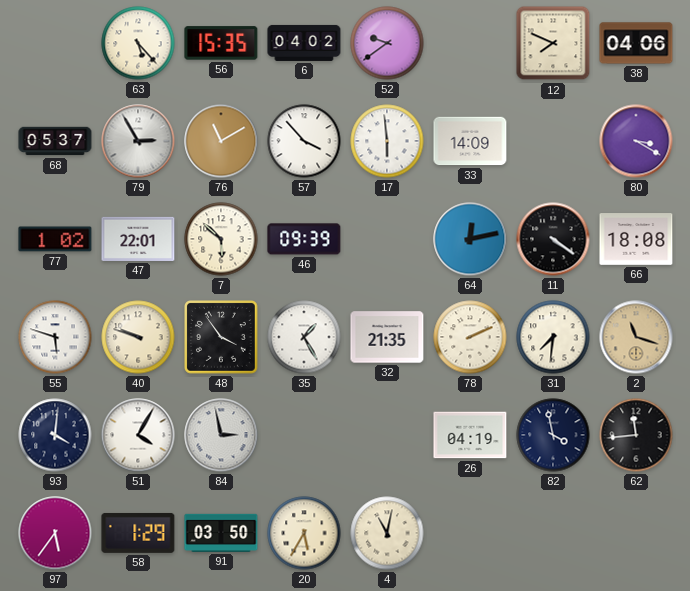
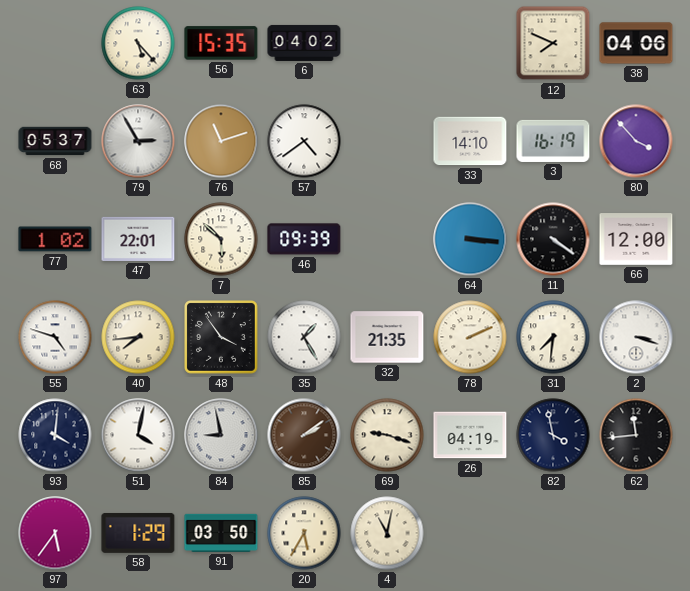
52: 9:39 -> none (387, 43)
76: 11:10 -> 11:12 (221, 141)
57: 3:53 -> 4:39 (304, 141)
17: 5:59 -> none (387, 141)
33: 14:09 -> 14:10 (470, 141)
3: none -> 16:19 (553, 141)
80: 3:20 -> 3:53 (636, 141)
64: 12:13 -> 3:16 (470, 239)
66: 18:08 -> 12:00 (636, 239)
55: 5:48 -> 4:48 (55, 337)
40: 9:48 -> 7:44 (138, 337)
2: 11:18 -> 3:18 (636, 337)
2 dial: champagne -> white (636, 337)
51: 4:05 -> 4:02 (138, 435)
84: 2:58 -> 8:58 (221, 435)
85: none -> 2:09 (304, 435)
69: none -> 9:18 (387, 435)
